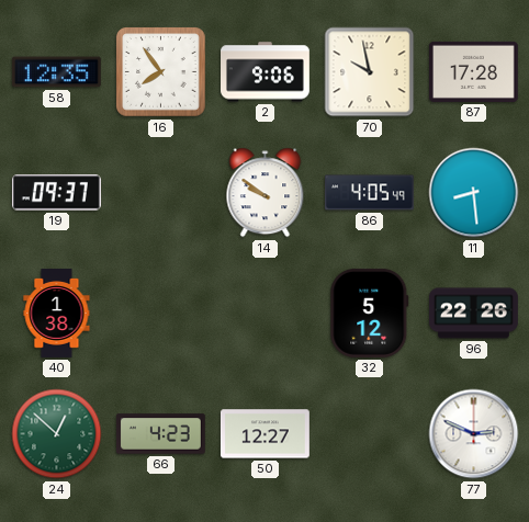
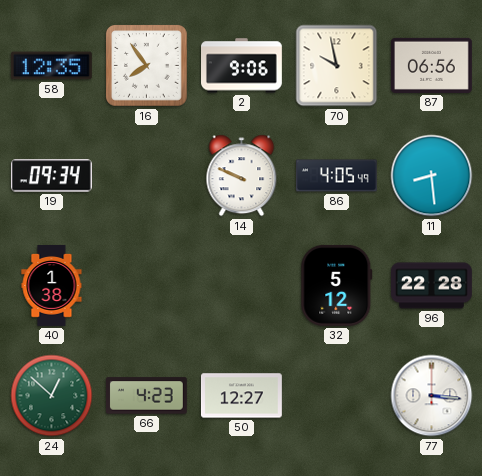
87: 17:28 -> 06:56 (431, 65)
19: 09:37 -> 09:34 (51, 176)
14: 9:51 -> 9:49 (242, 176)
96: 22:26 -> 22:28 (432, 286)
77: 2:49 -> 3:16 (432, 396)
